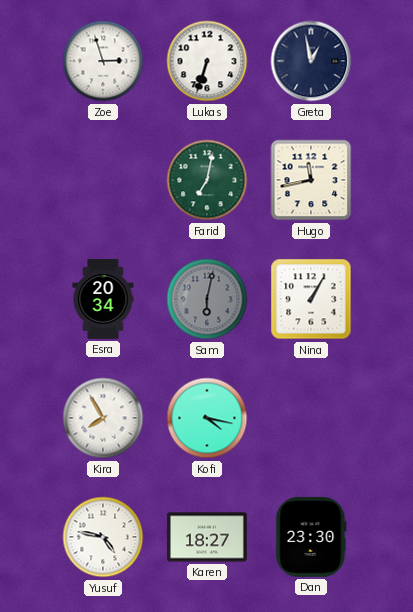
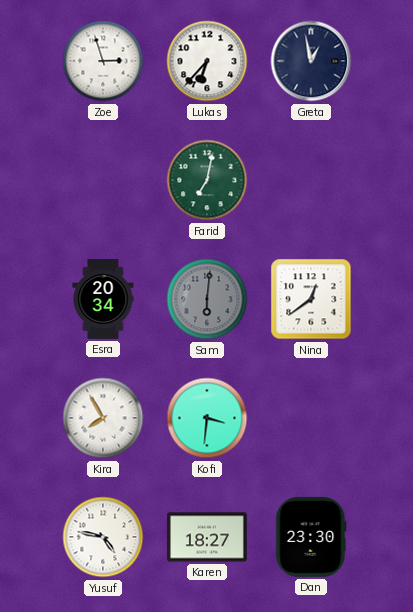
Lukas: 6:33 -> 6:37 (207, 61)
Hugo: 11:43 -> none (311, 180)
Sam: 6:02 -> 6:01 (207, 299)
Nina: 1:05 -> 12:39 (311, 299)
Kofi: 4:17 -> 3:31 (207, 418)
